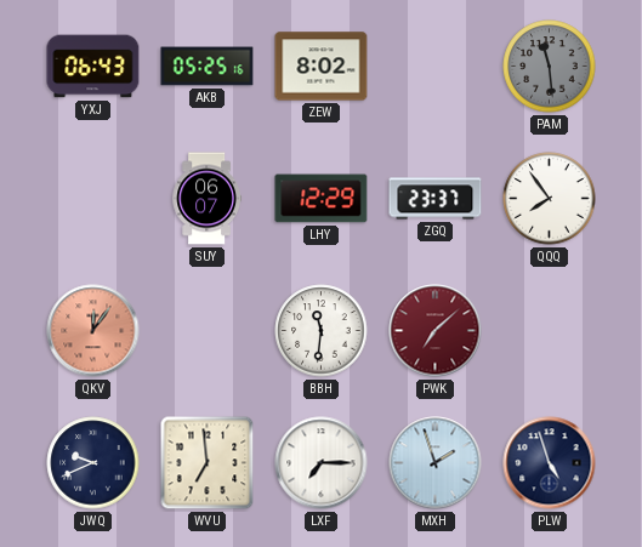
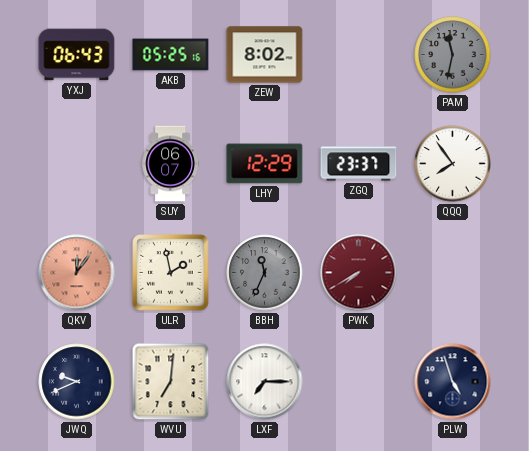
PAM: 11:29 -> 11:32 (453, 55)
ULR: none -> 1:58 (171, 273)
BBH: 11:31 -> 11:34 (265, 273)
BBH dial: white -> grey (265, 273)
PWK: 7:08 -> 7:40 (359, 273)
WVU: 6:59 -> 7:01 (171, 382)
MXH: 1:57 -> none (436, 463)
